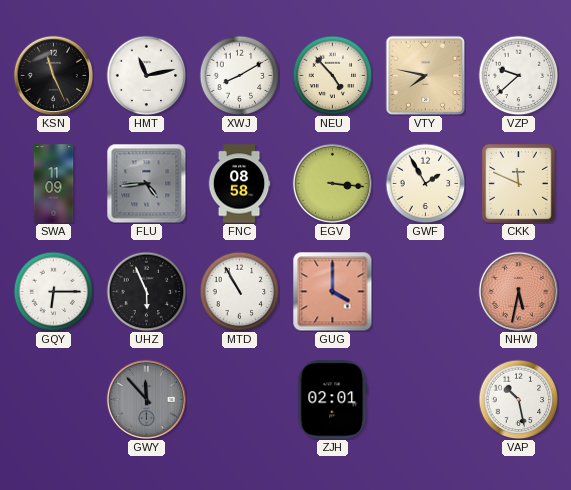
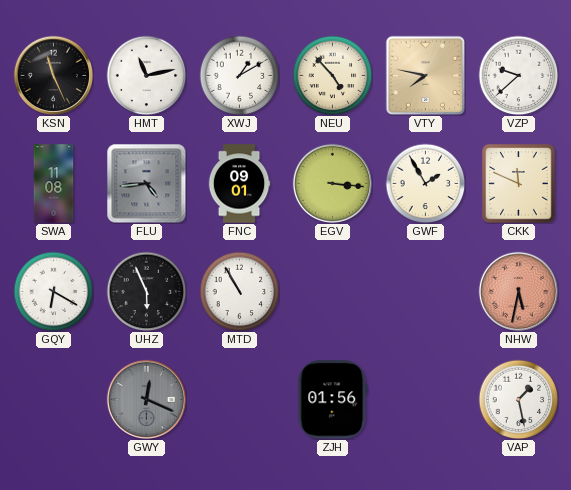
XWJ: 8:10 -> 1:10 (239, 75)
SWA: 11:09 -> 11:08 (54, 184)
FNC: 08:58 -> 09:01 (239, 184)
GQY: 6:15 -> 6:20 (53, 291)
GUG: 4:00 -> none (332, 291)
GWY: 11:53 -> 12:19 (146, 399)
ZJH: 02:01 -> 01:56 (333, 400)
VAP: 10:28 -> 1:28 (518, 399)
